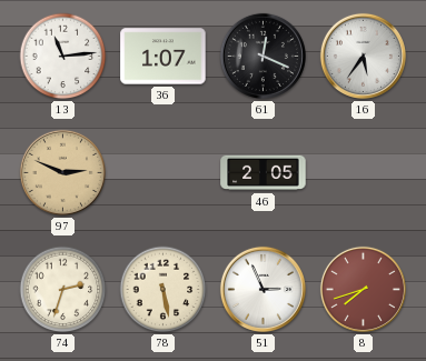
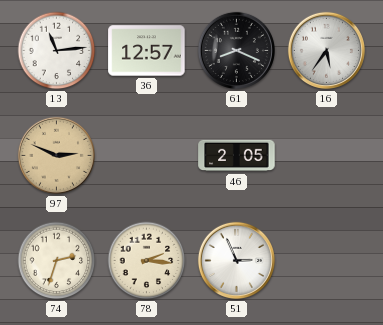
36: 1:07 -> 12:57 (147, 51)
61: 12:19 -> 8:19 (236, 50)
78: 5:28 -> 2:16 (147, 261)
8: 7:42 -> none (363, 289)
